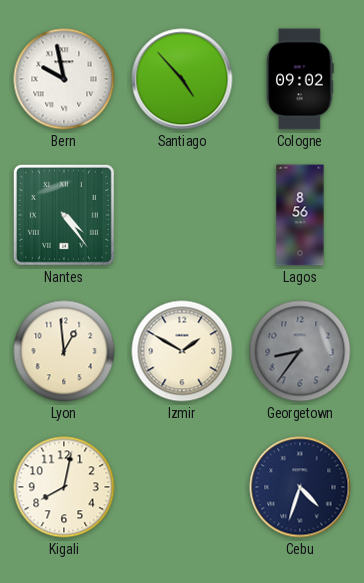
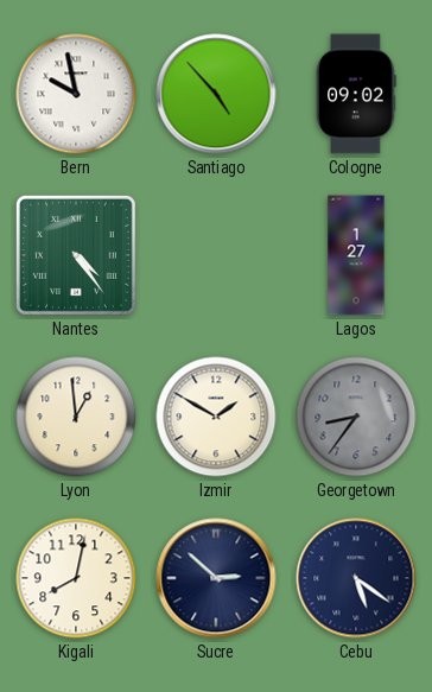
Lagos: 8:56 -> 1:27 (356, 255)
Sucre: none -> 2:52 (216, 578)
Cebu: 4:33 -> 5:21 (356, 578)
